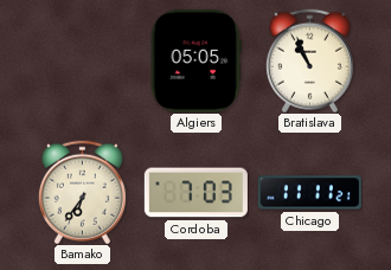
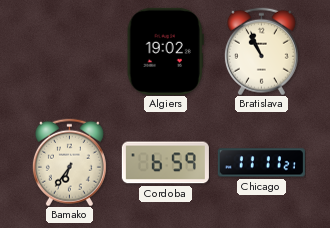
Algiers: 05:05 -> 19:02 (165, 51)
Cordoba: 7:03 -> 6:59 (165, 163)
